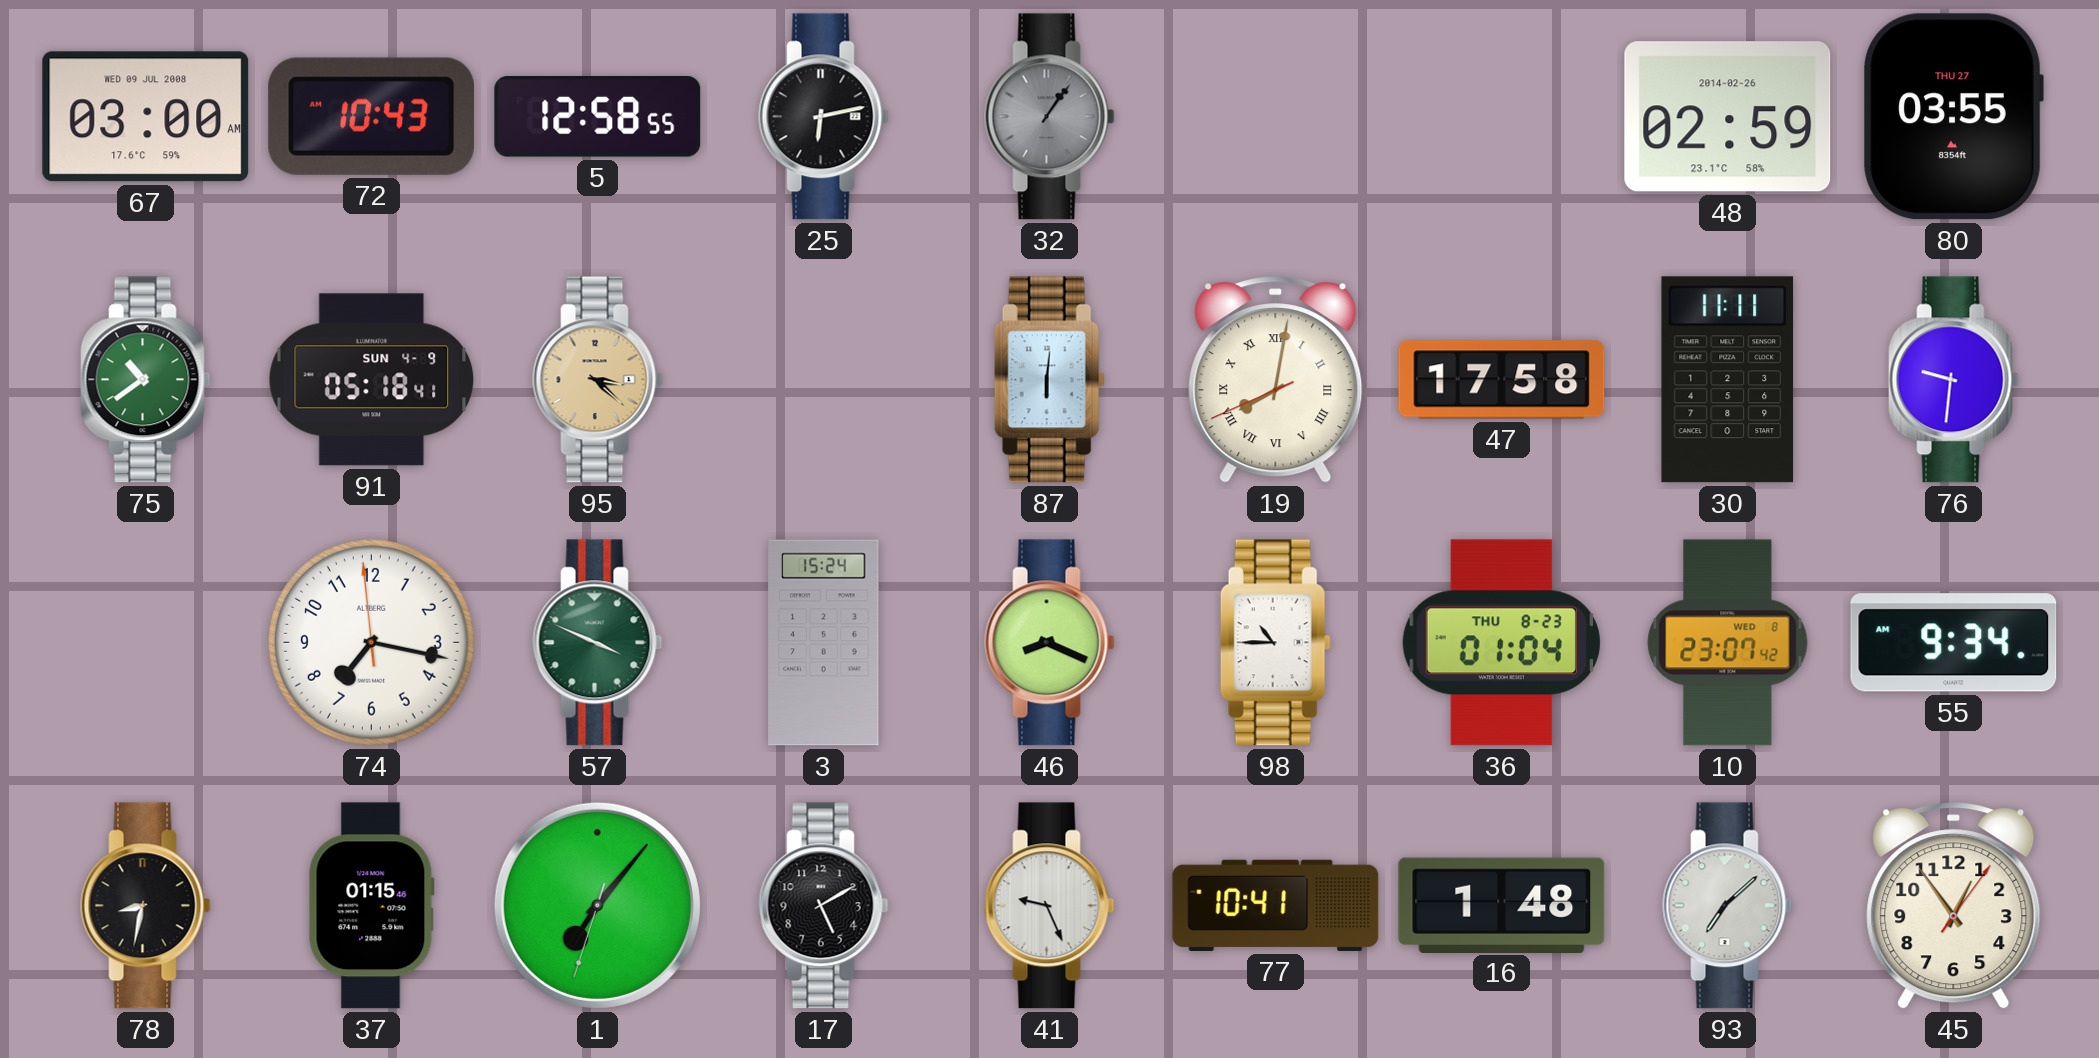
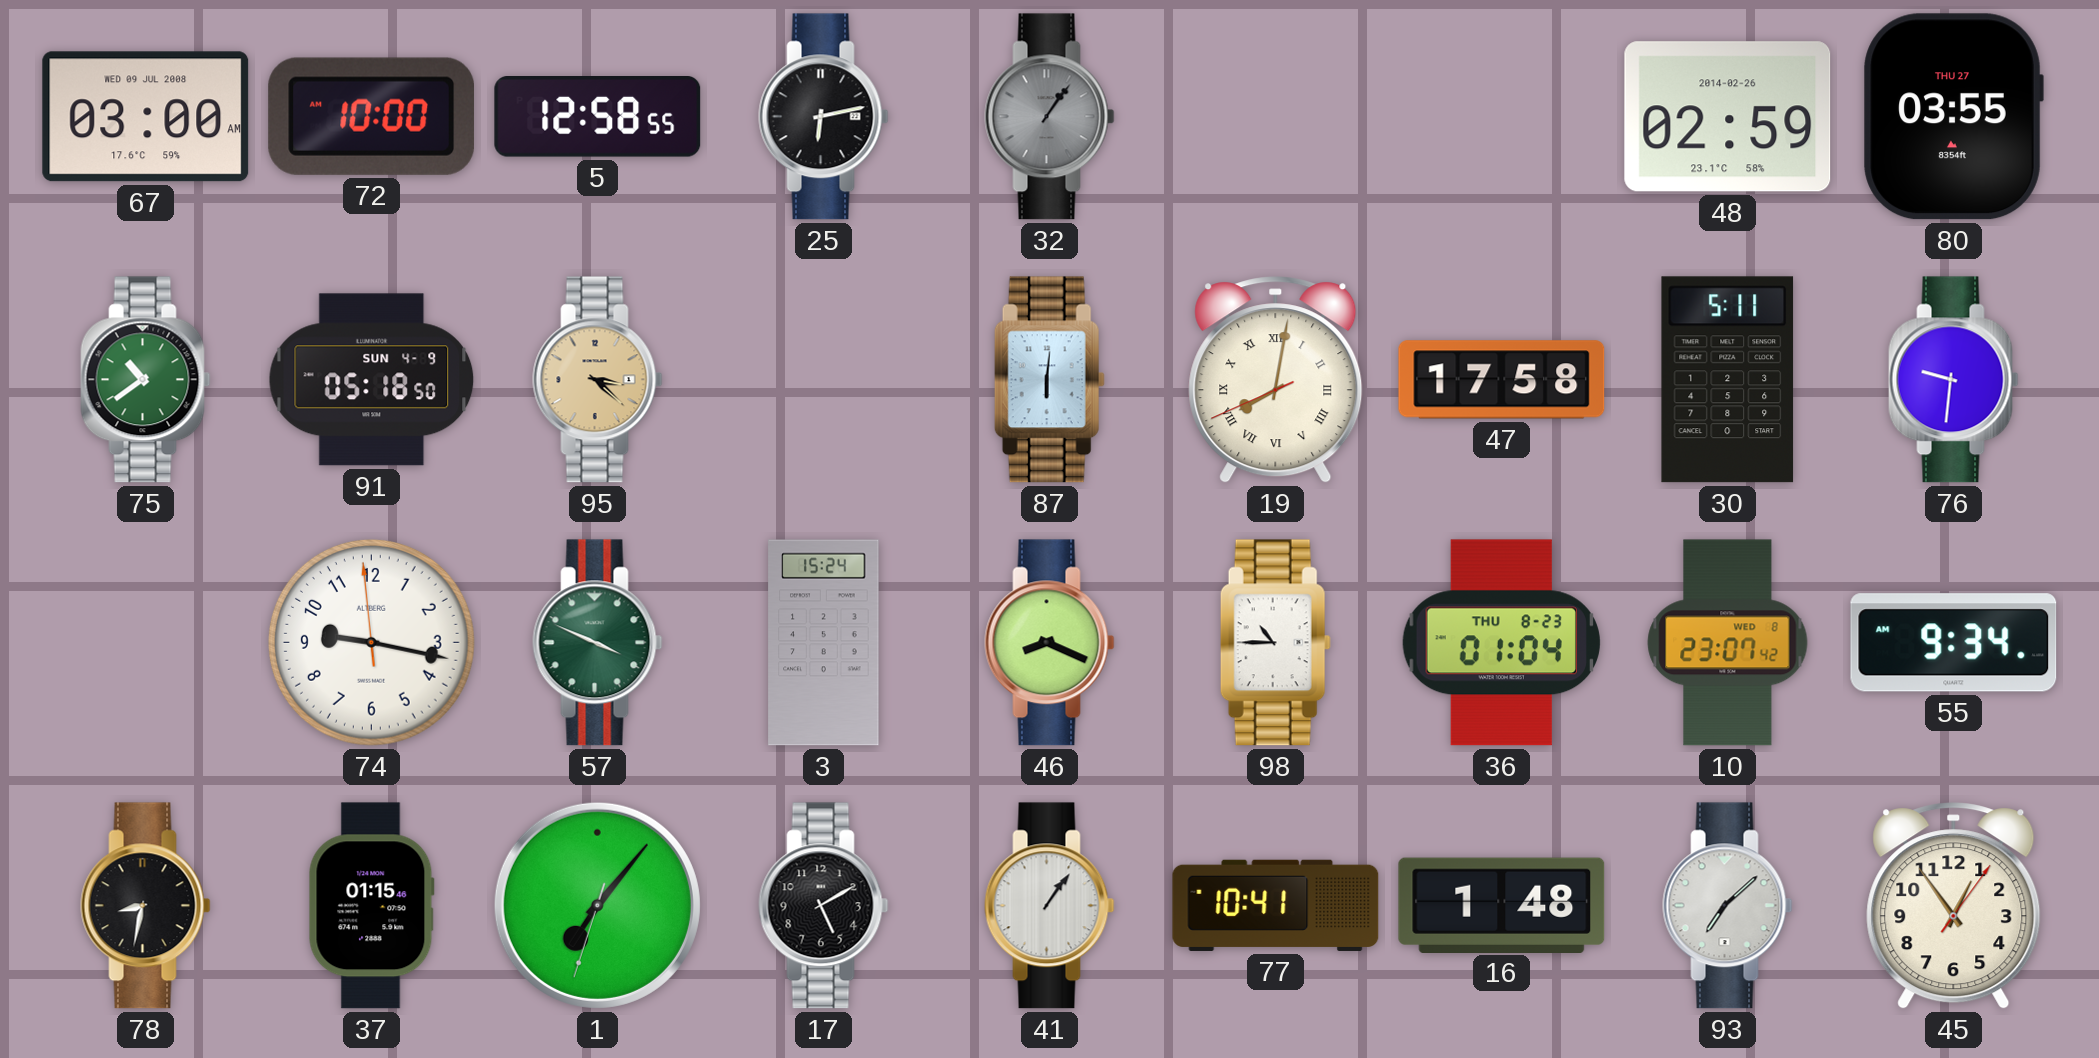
72: 10:43 -> 10:00 (371, 116)
91: 05:18:41 -> 05:18:50 (372, 380)
30: 11:11 -> 5:11 (1728, 380)
74: 7:16 -> 9:16 (371, 642)
41: 9:26 -> 1:06 (1050, 906)
